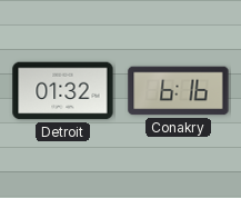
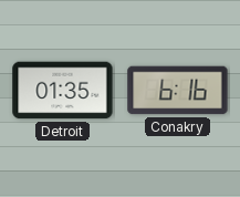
Detroit: 01:32 -> 01:35 (63, 91)
